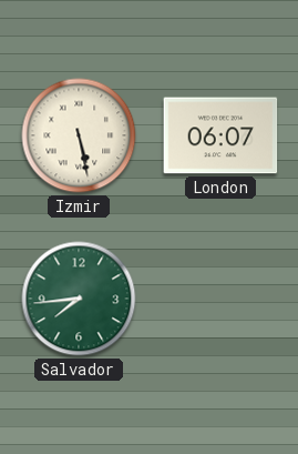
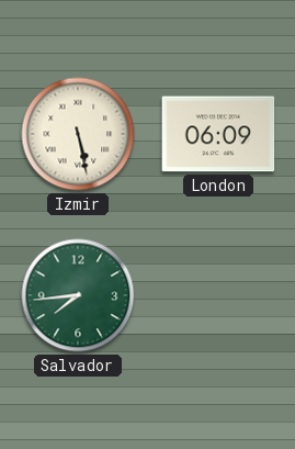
London: 06:07 -> 06:09 (218, 134)
